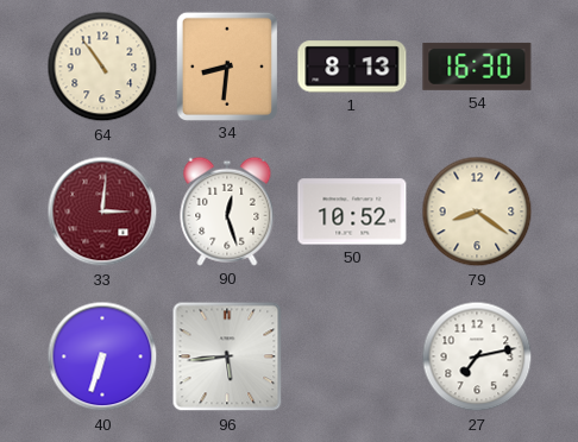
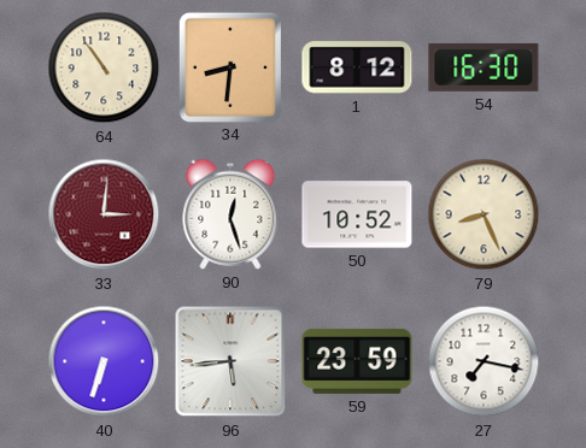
1: 8:13 -> 8:12 (357, 67)
79: 8:21 -> 8:26 (484, 214)
59: none -> 23:59 (357, 361)
27: 7:13 -> 7:17 (484, 361)
